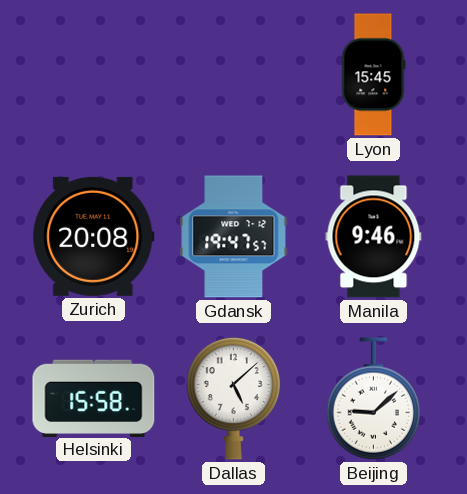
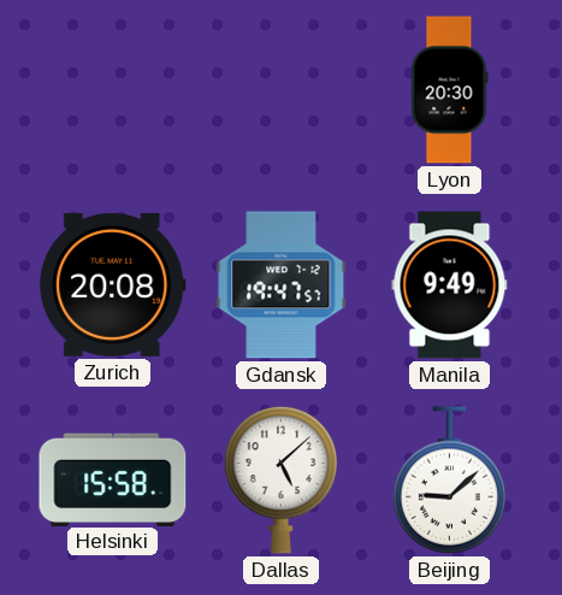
Lyon: 15:45 -> 20:30 (450, 90)
Manila: 9:46 -> 9:49 (450, 285)
